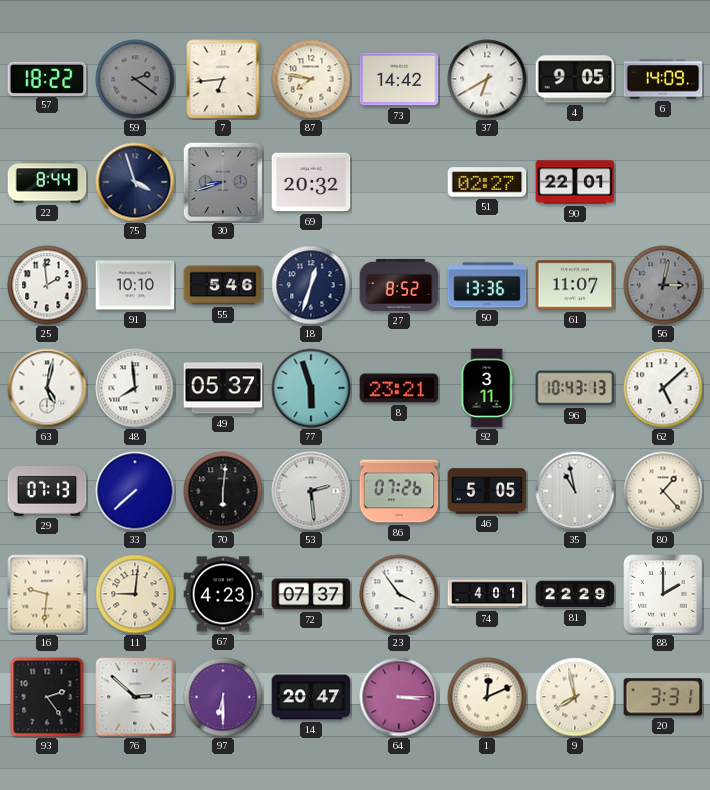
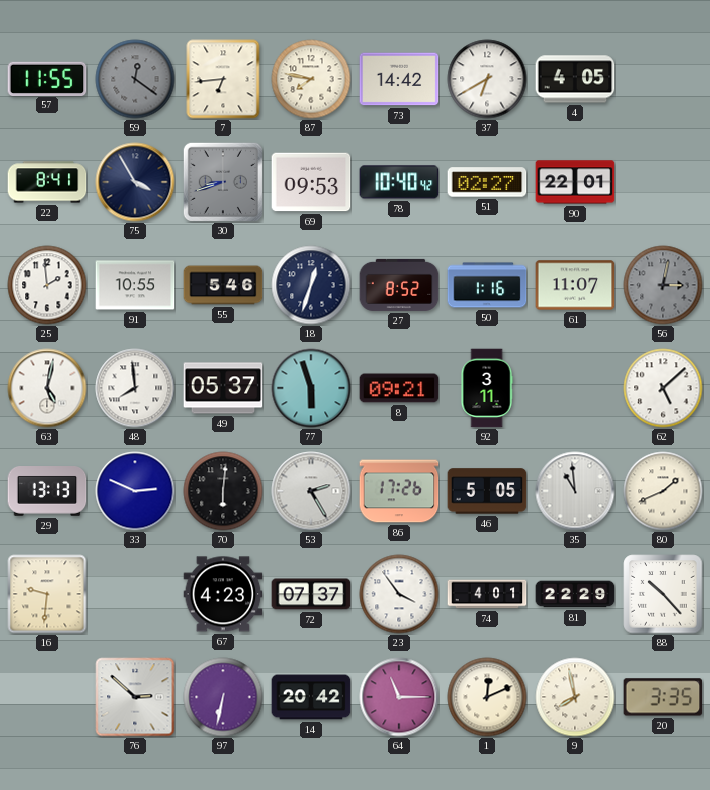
57: 18:22 -> 11:55 (47, 78)
59: 2:21 -> 12:21 (135, 79)
4: 9:05 -> 4:05 (575, 79)
6: 14:09 -> none (663, 79)
22: 8:44 -> 8:41 (47, 182)
75: 3:57 -> 3:55 (135, 182)
69: 20:32 -> 09:53 (311, 182)
78: none -> 10:40 (399, 182)
91: 10:10 -> 10:55 (135, 285)
50: 13:36 -> 1:16 (487, 285)
8: 23:21 -> 09:21 (399, 388)
96: 10:43 -> none (575, 388)
29: 07:13 -> 13:13 (47, 492)
33: 7:38 -> 2:49 (135, 491)
53: 2:29 -> 2:25 (311, 491)
86: 07:26 -> 17:26 (399, 491)
35: 10:58 -> 10:59 (575, 491)
80: 1:23 -> 1:41 (663, 491)
11: 9:01 -> none (135, 594)
88: 2:00 -> 10:23 (663, 594)
93: 2:24 -> none (47, 697)
97: 6:30 -> 6:32 (223, 697)
14: 20:47 -> 20:42 (311, 697)
64: 3:15 -> 11:15 (399, 697)
20: 3:31 -> 3:35 (663, 697)
